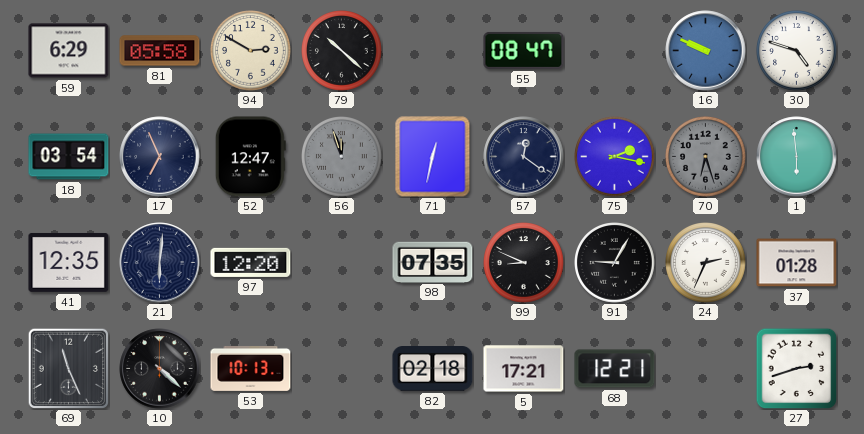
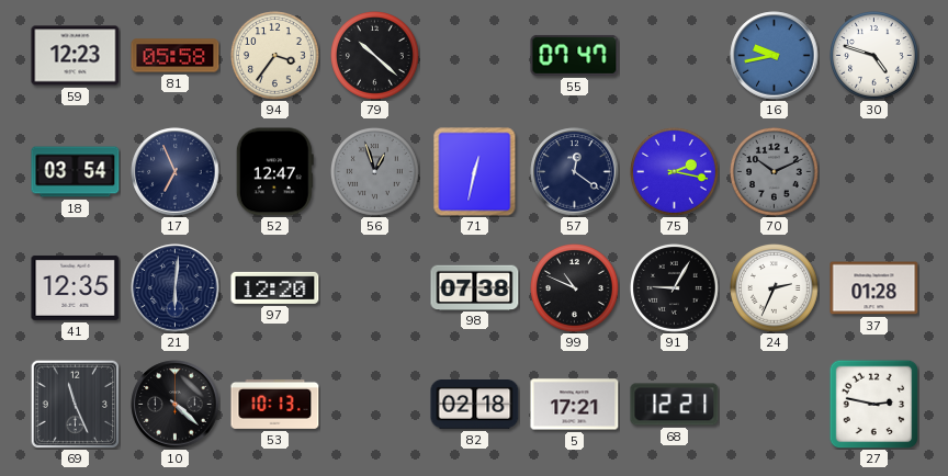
59: 6:29 -> 12:23 (76, 56)
94: 2:50 -> 3:36 (275, 56)
55: 08:47 -> 07:47 (575, 55)
16: 9:49 -> 9:43 (775, 56)
56: 11:57 -> 12:57 (375, 172)
70: 6:27 -> 10:11 (775, 172)
1: 5:59 -> none (797, 157)
98: 07:35 -> 07:38 (475, 287)
99: 8:49 -> 10:49 (575, 288)
27: 2:42 -> 2:47 (873, 404)
